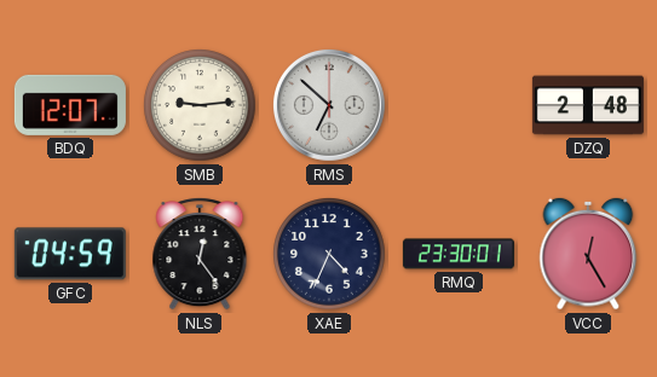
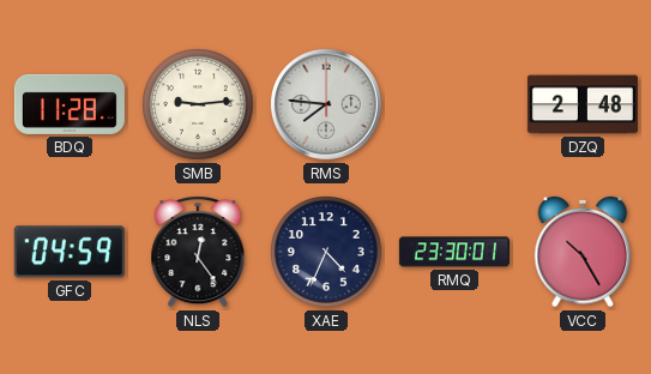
BDQ: 12:07 -> 11:28 (70, 104)
RMS: 6:52 -> 7:46 (326, 105)
VCC: 12:25 -> 10:25 (583, 252)
